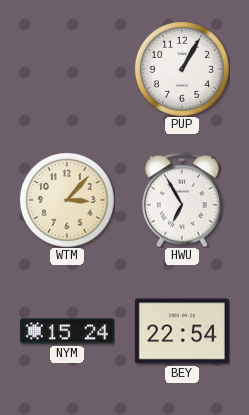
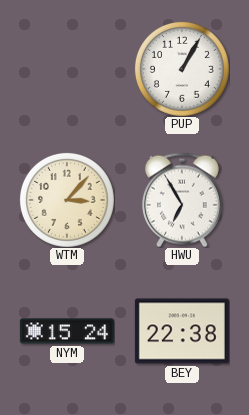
BEY: 22:54 -> 22:38 (182, 331)
